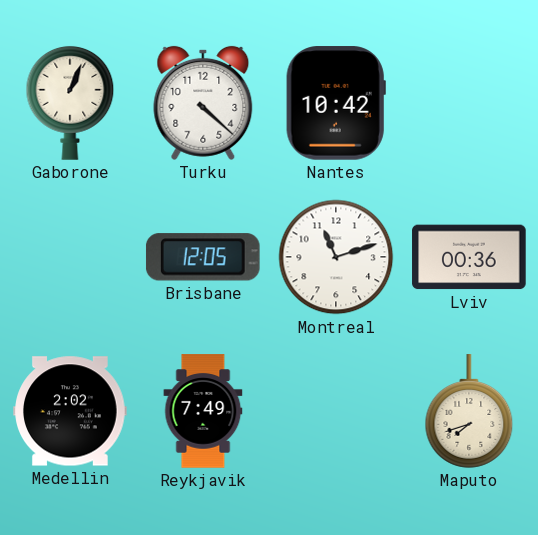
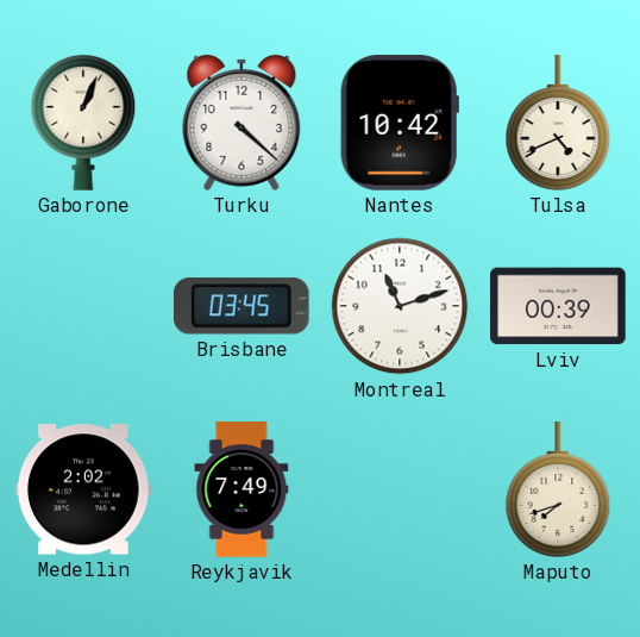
Tulsa: none -> 4:41 (558, 123)
Brisbane: 12:05 -> 03:45 (241, 306)
Lviv: 00:36 -> 00:39 (558, 306)
